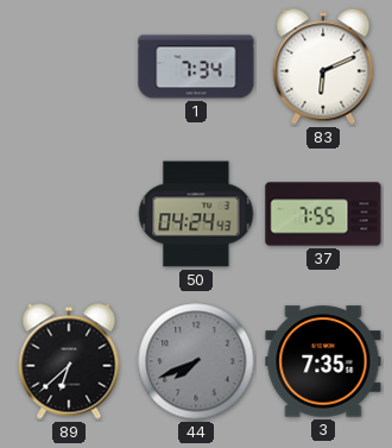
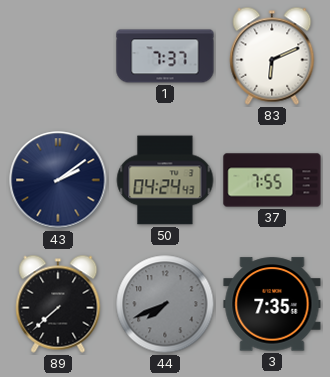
1: 7:34 -> 7:37 (165, 56)
43: none -> 2:09 (58, 180)
89: 6:38 -> 7:38 (58, 304)
